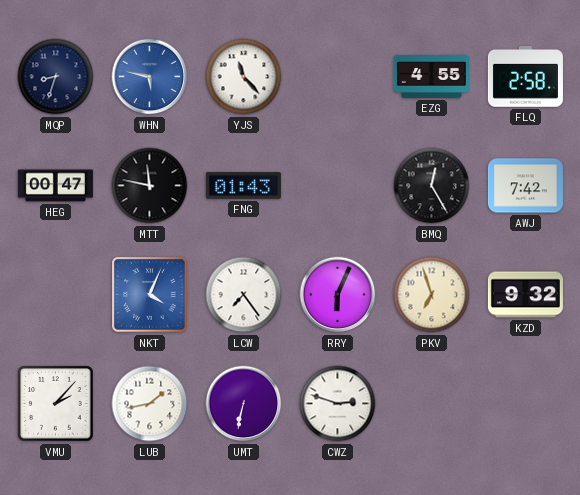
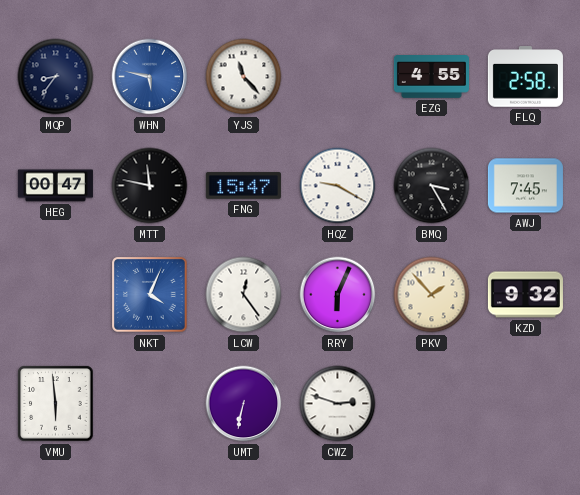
MQP: 8:33 -> 8:36 (56, 77)
FNG: 01:43 -> 15:47 (243, 186)
HQZ: none -> 9:20 (338, 186)
BMQ: 12:25 -> 3:25 (432, 186)
AWJ: 7:42 -> 7:45 (525, 186)
LCW: 7:24 -> 12:24 (244, 295)
PKV: 6:57 -> 1:53 (432, 295)
VMU: 2:07 -> 5:59 (56, 404)
LUB: 1:43 -> none (150, 404)
